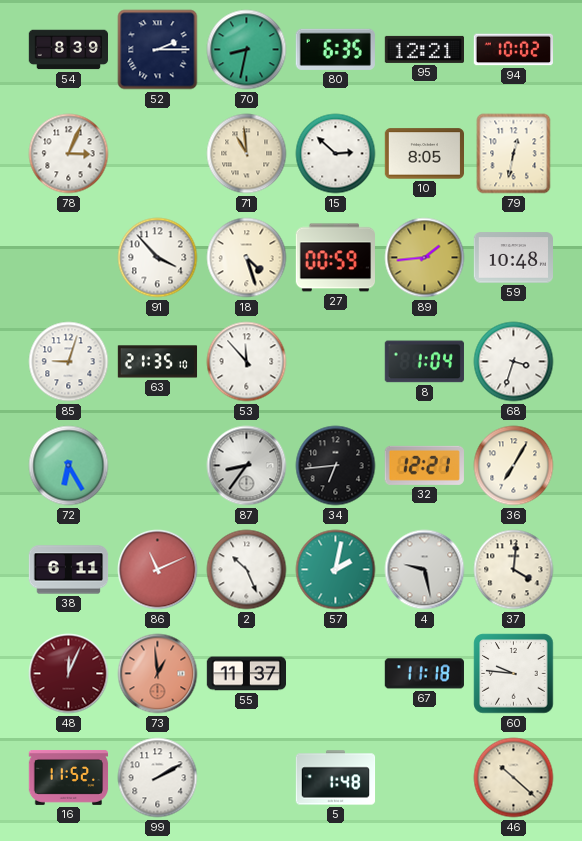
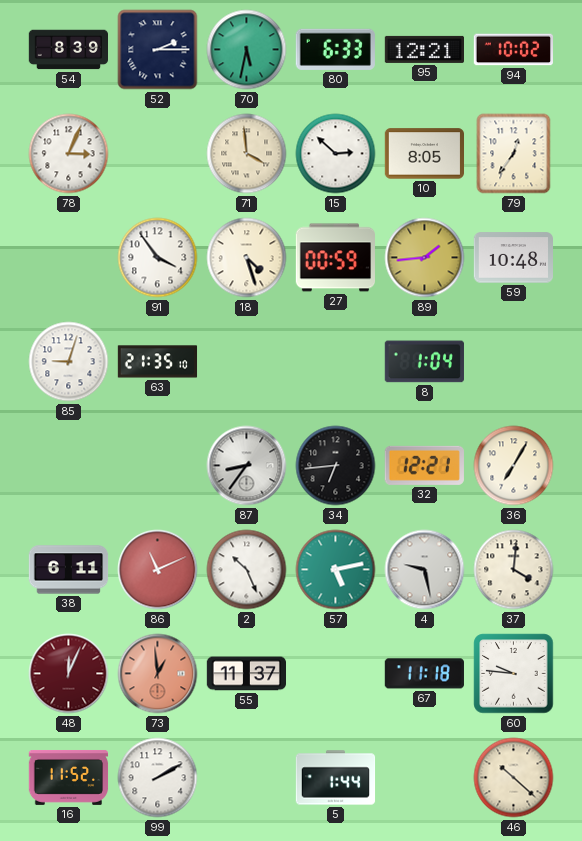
70: 8:32 -> 5:32 (247, 50)
80: 6:35 -> 6:33 (335, 49)
71: 10:59 -> 3:59 (247, 154)
79: 12:32 -> 12:36 (514, 154)
91: 3:53 -> 3:54 (158, 258)
53: 11:53 -> none (247, 362)
68: 3:33 -> none (514, 362)
72: 6:25 -> none (69, 466)
57: 2:02 -> 5:13 (336, 570)
5: 1:48 -> 1:44 (336, 778)
